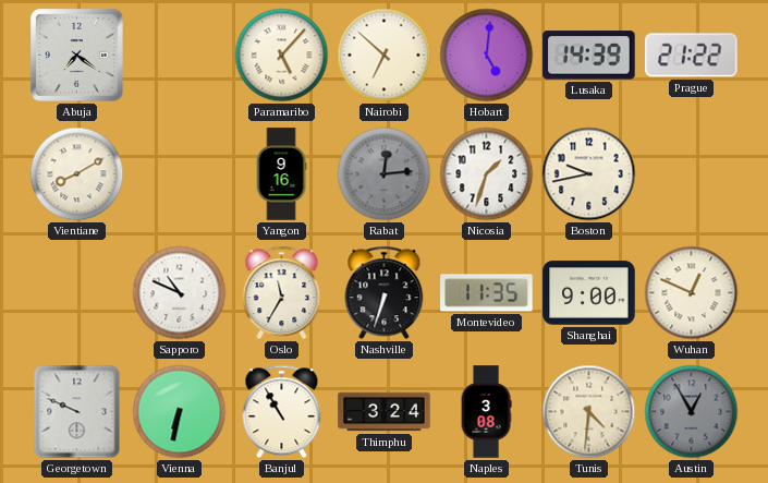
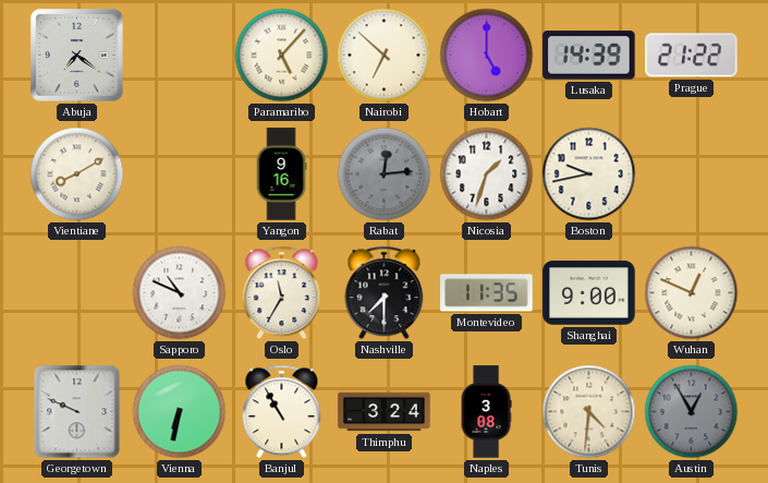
Hobart: 5:01 -> 5:00 (487, 56)
Nashville: 6:33 -> 7:30 (385, 293)
